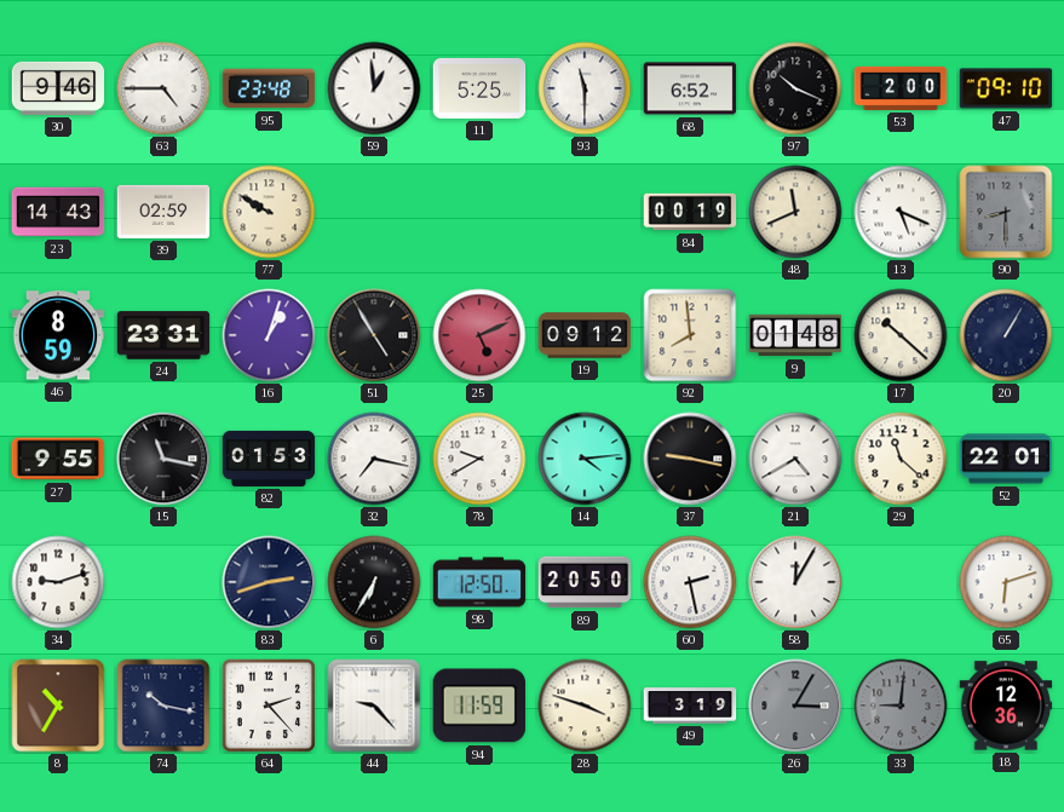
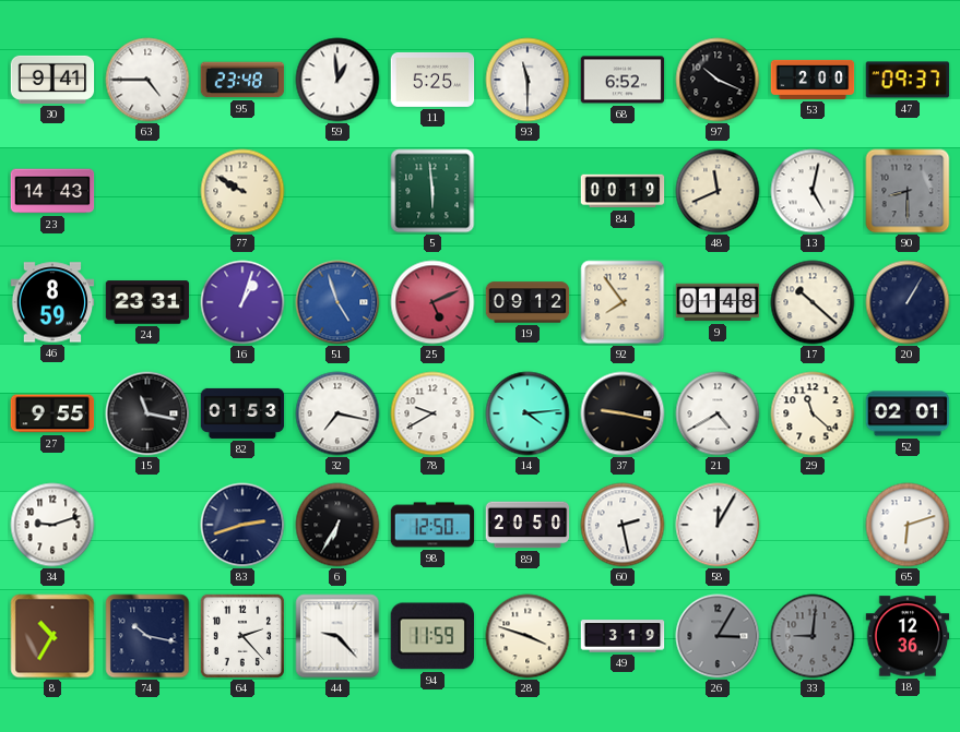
30: 9:46 -> 9:41 (52, 80)
47: 09:10 -> 09:37 (908, 80)
39: 02:59 -> none (163, 212)
5: none -> 5:59 (432, 191)
13: 5:19 -> 5:02 (813, 191)
51: 4:55 -> 4:57 (337, 302)
51 dial: black -> blue (337, 302)
92: 7:59 -> 7:54 (623, 302)
52: 22:01 -> 02:01 (908, 413)
